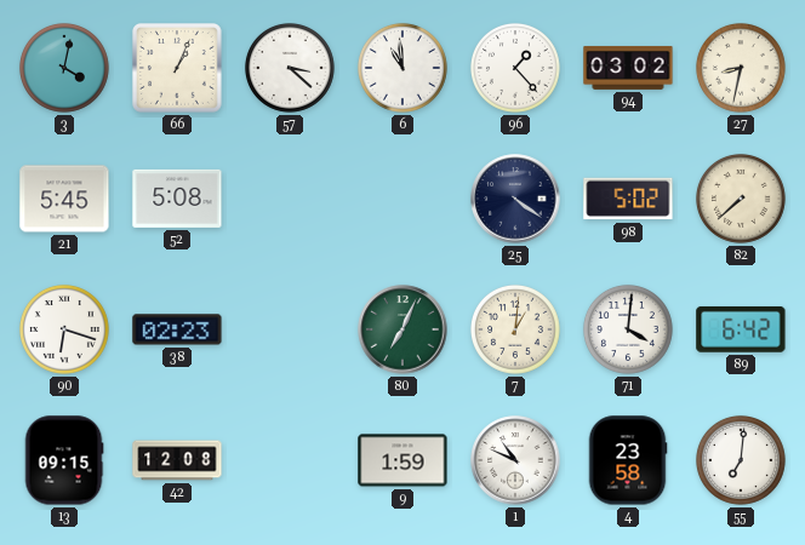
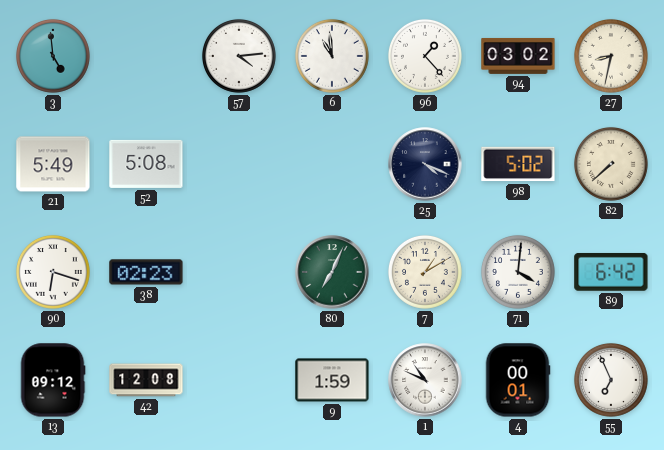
3: 4:02 -> 4:59 (53, 56)
66: 1:04 -> none (178, 69)
57: 3:22 -> 4:14 (239, 56)
21: 5:45 -> 5:49 (53, 164)
25: 4:21 -> 4:19 (425, 164)
7: 1:01 -> 1:10 (425, 272)
13: 09:15 -> 09:12 (53, 380)
4: 23:58 -> 00:01 (518, 380)
55: 7:01 -> 6:56 (611, 380)
